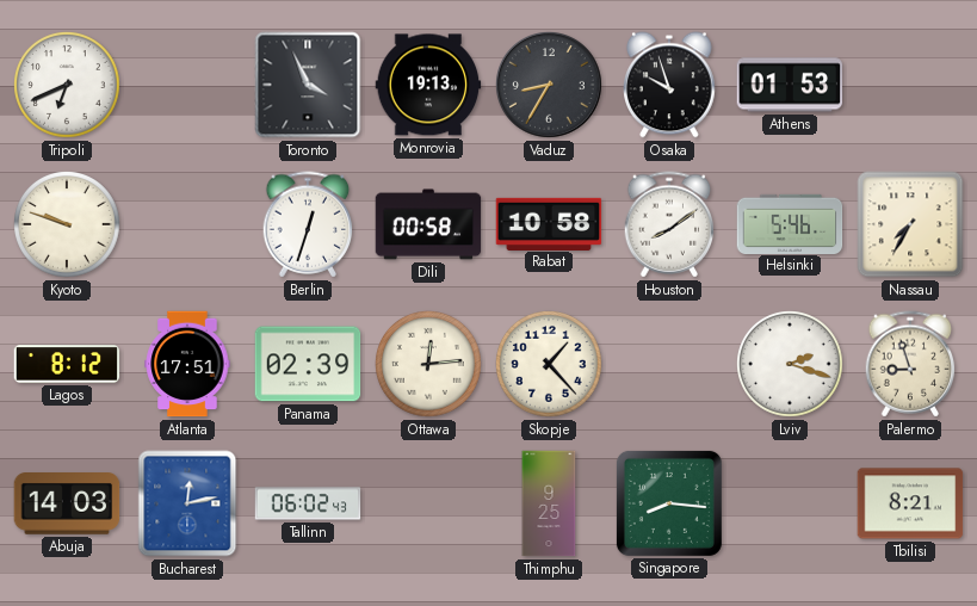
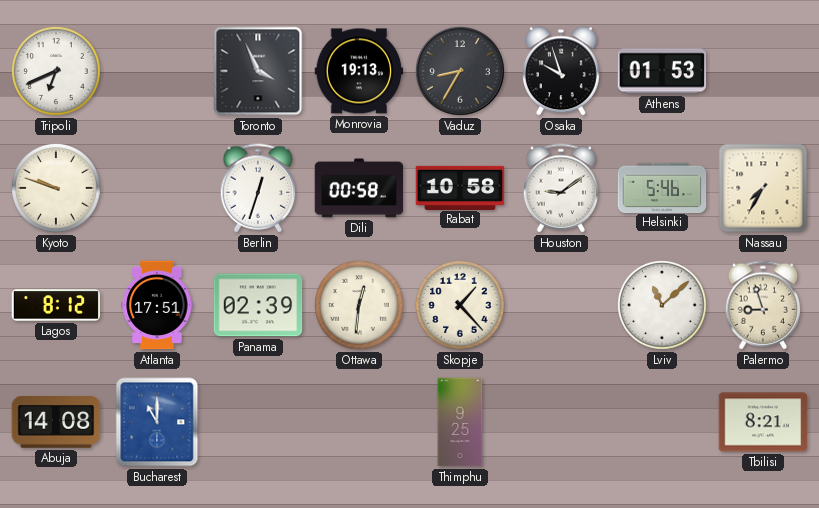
Houston: 8:09 -> 9:09 (561, 188)
Ottawa: 12:14 -> 12:31 (360, 306)
Lviv: 2:18 -> 11:08 (663, 306)
Abuja: 14:03 -> 14:08 (56, 423)
Bucharest: 12:13 -> 11:00 (157, 422)
Tallinn: 06:02 -> none (308, 503)
Singapore: 8:16 -> none (669, 503)
